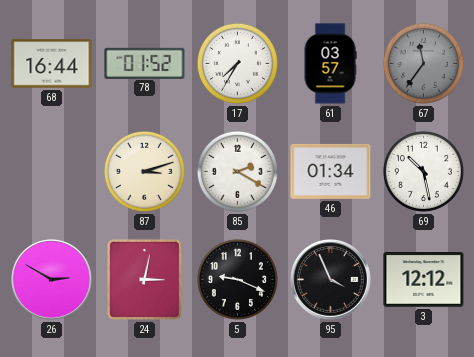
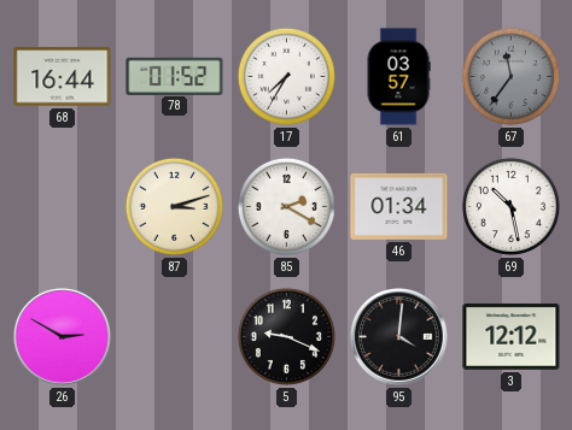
24: 3:02 -> none (144, 279)
95: 3:56 -> 4:01 (399, 337)
